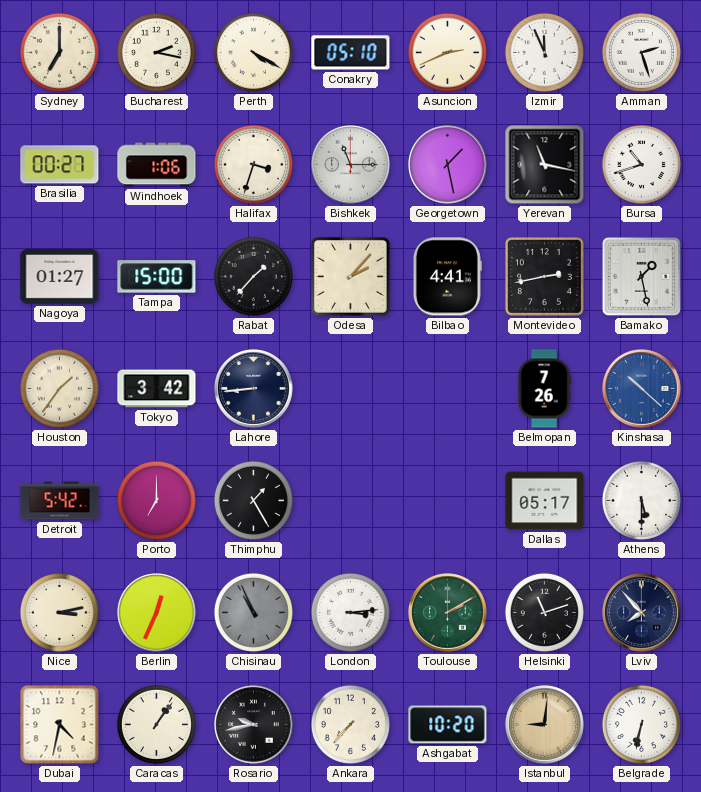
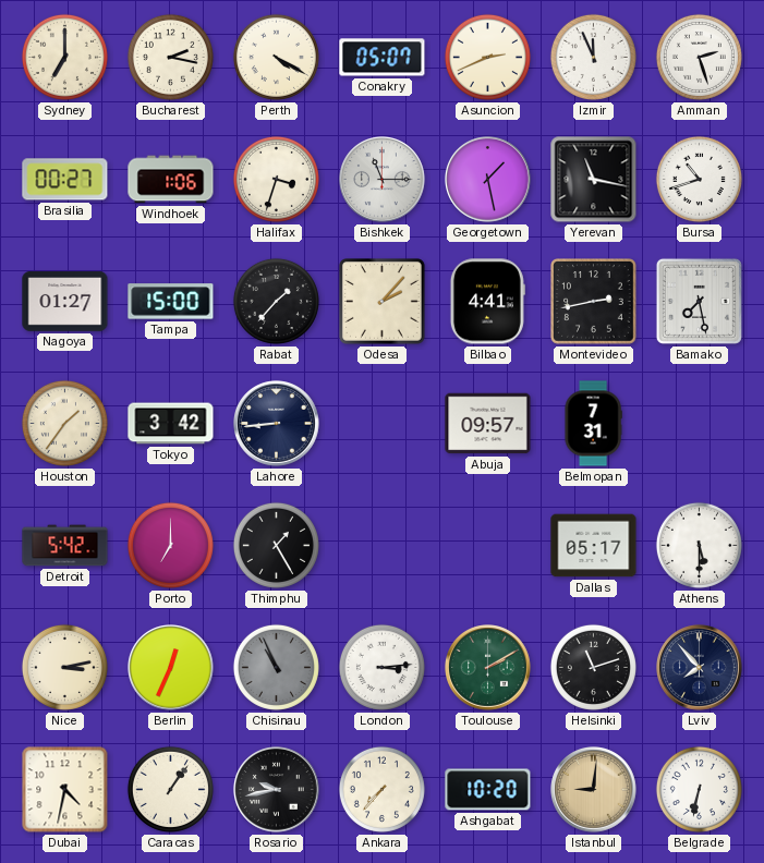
Conakry: 05:10 -> 05:07 (383, 58)
Bamako: 1:28 -> 7:28 (699, 301)
Abuja: none -> 09:57 (488, 424)
Belmopan: 7:26 -> 7:31 (593, 424)
Kinshasa: 10:22 -> none (642, 389)
